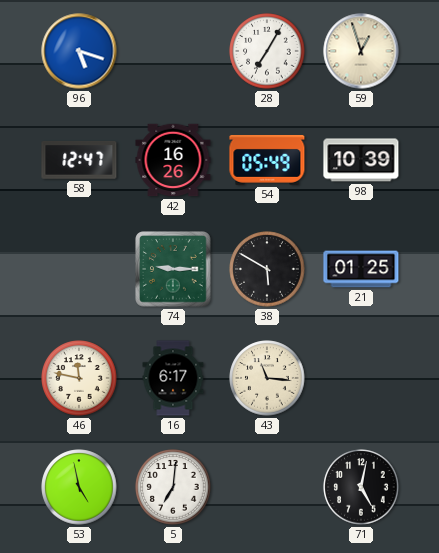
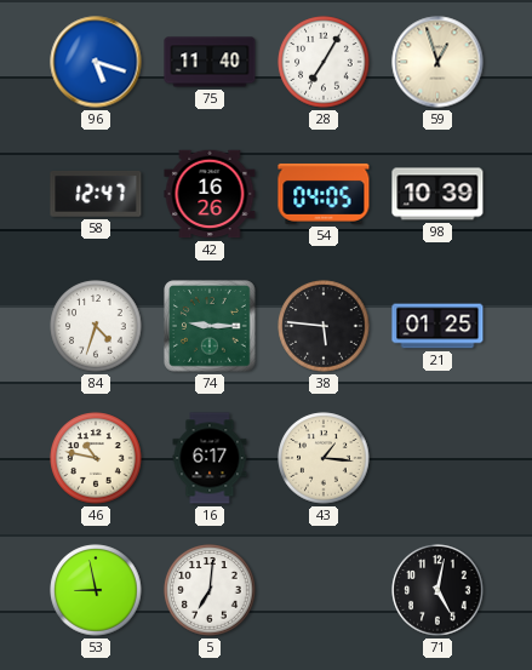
75: none -> 11:40 (210, 62)
54: 05:49 -> 04:05 (324, 194)
84: none -> 4:33 (96, 326)
38: 5:50 -> 5:46 (324, 326)
46: 11:47 -> 10:47 (96, 458)
43: 11:16 -> 1:16 (324, 458)
53: 4:58 -> 8:58 (96, 590)
